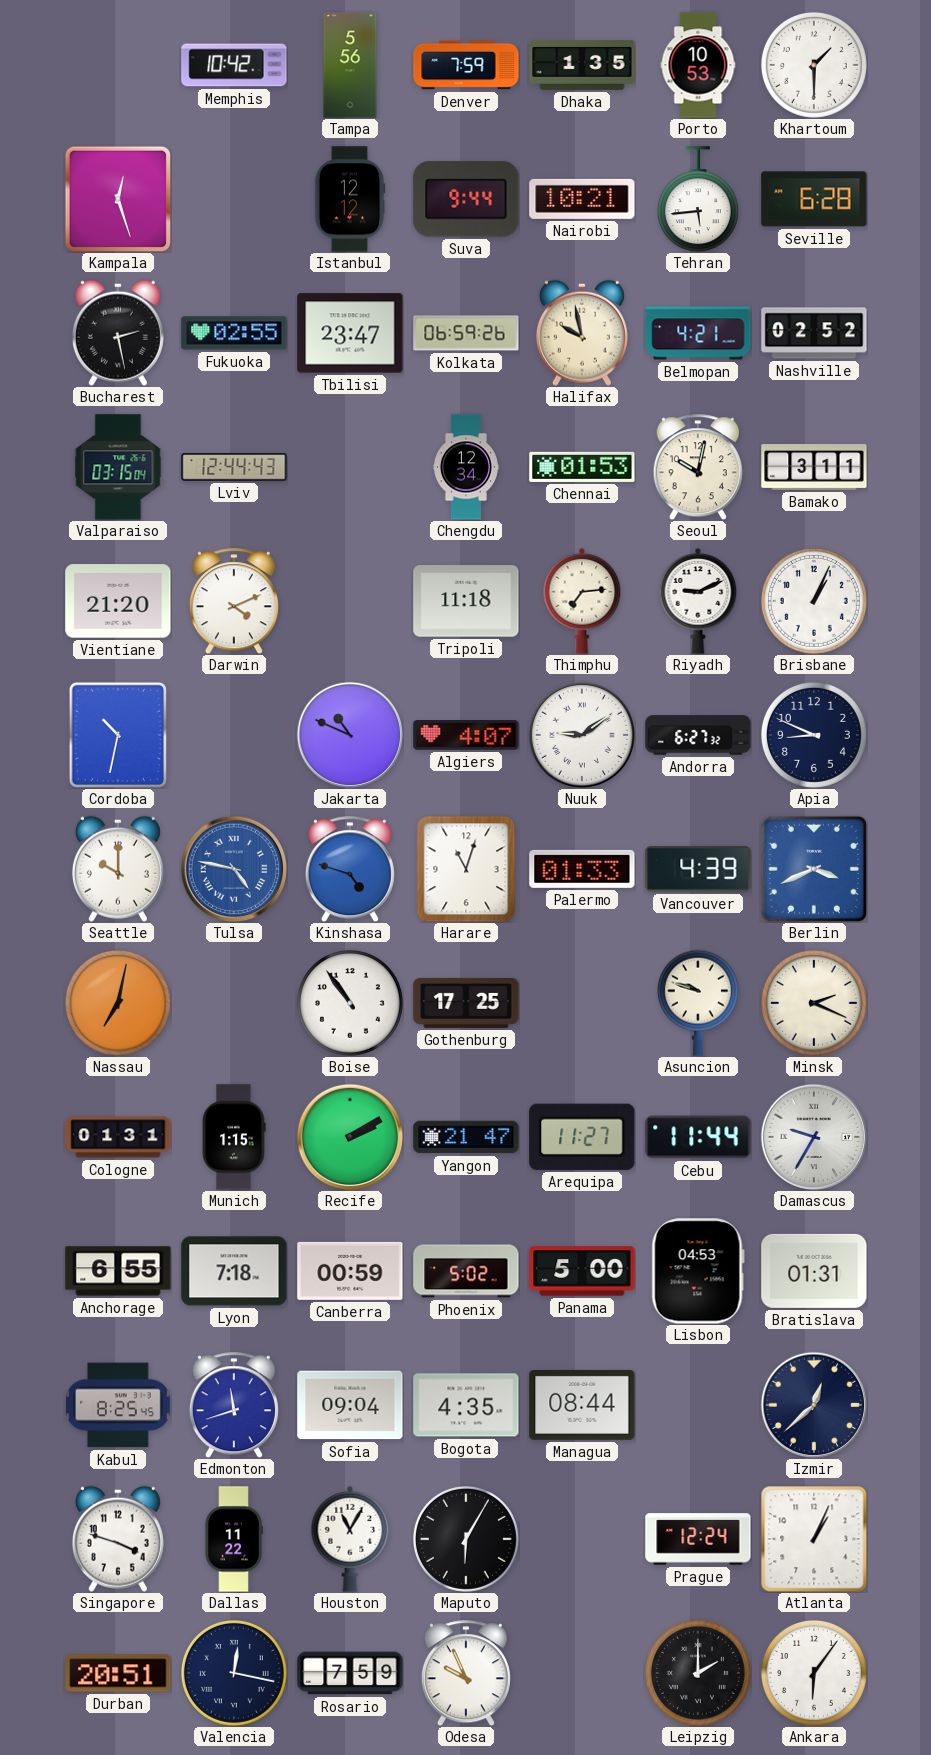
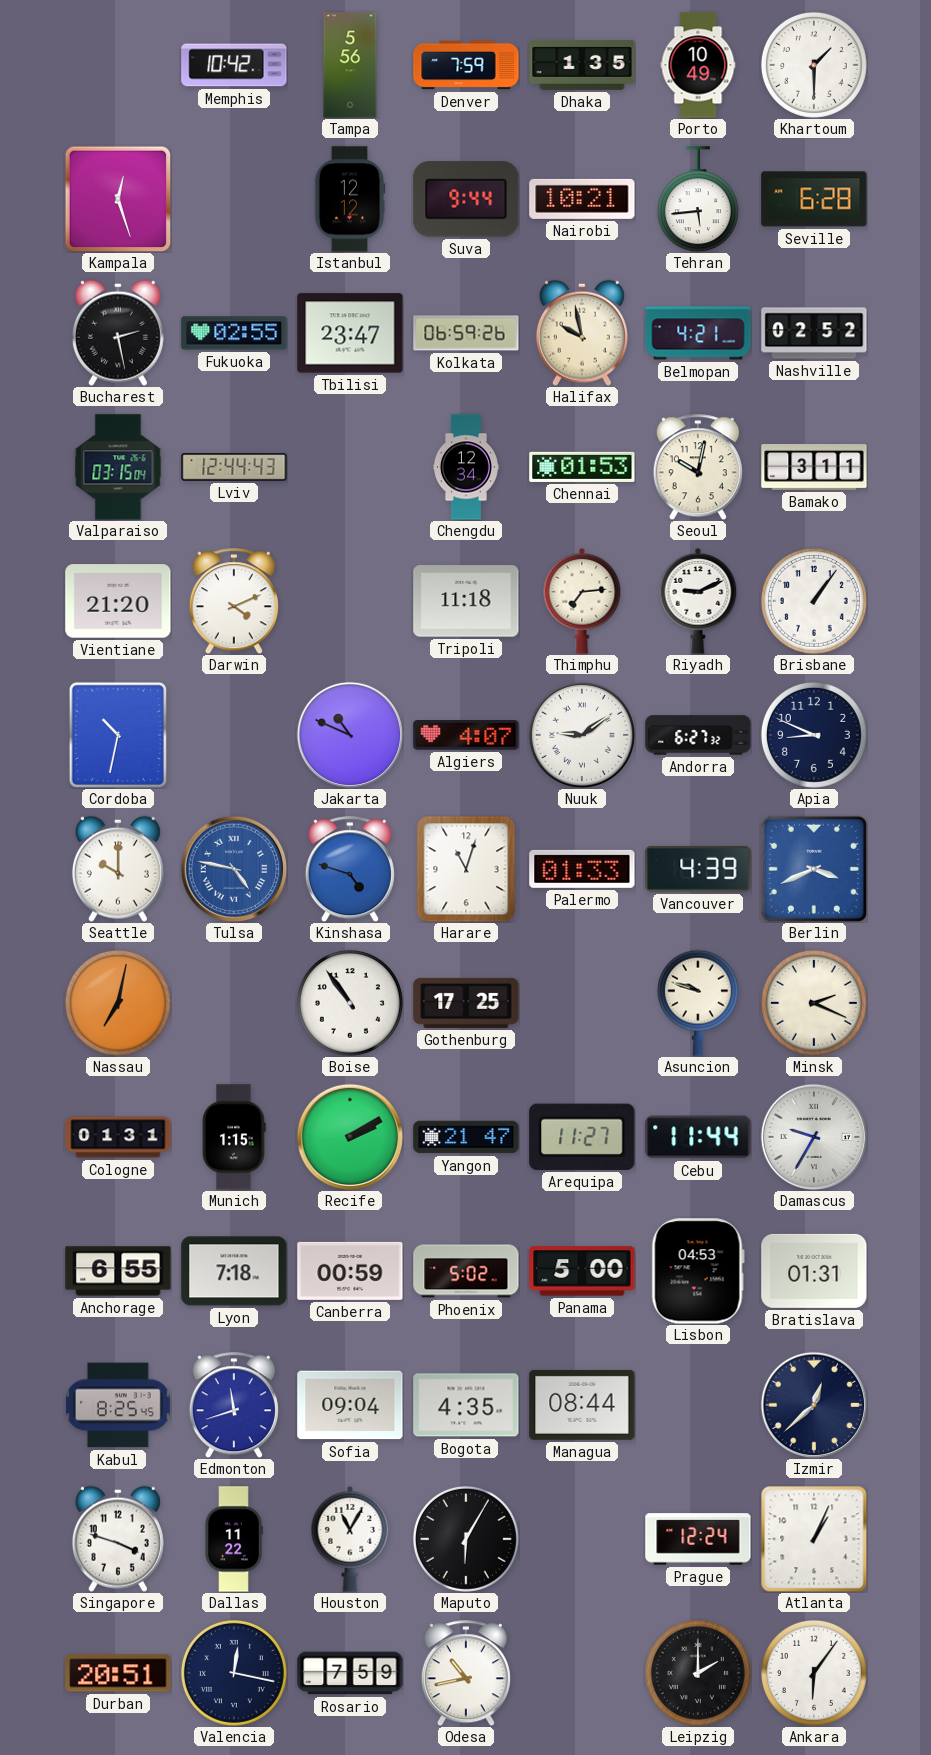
Porto: 10:53 -> 10:49 (698, 65)
Brisbane: 1:04 -> 1:06 (814, 601)
Odesa: 9:56 -> 10:43 (466, 1673)
